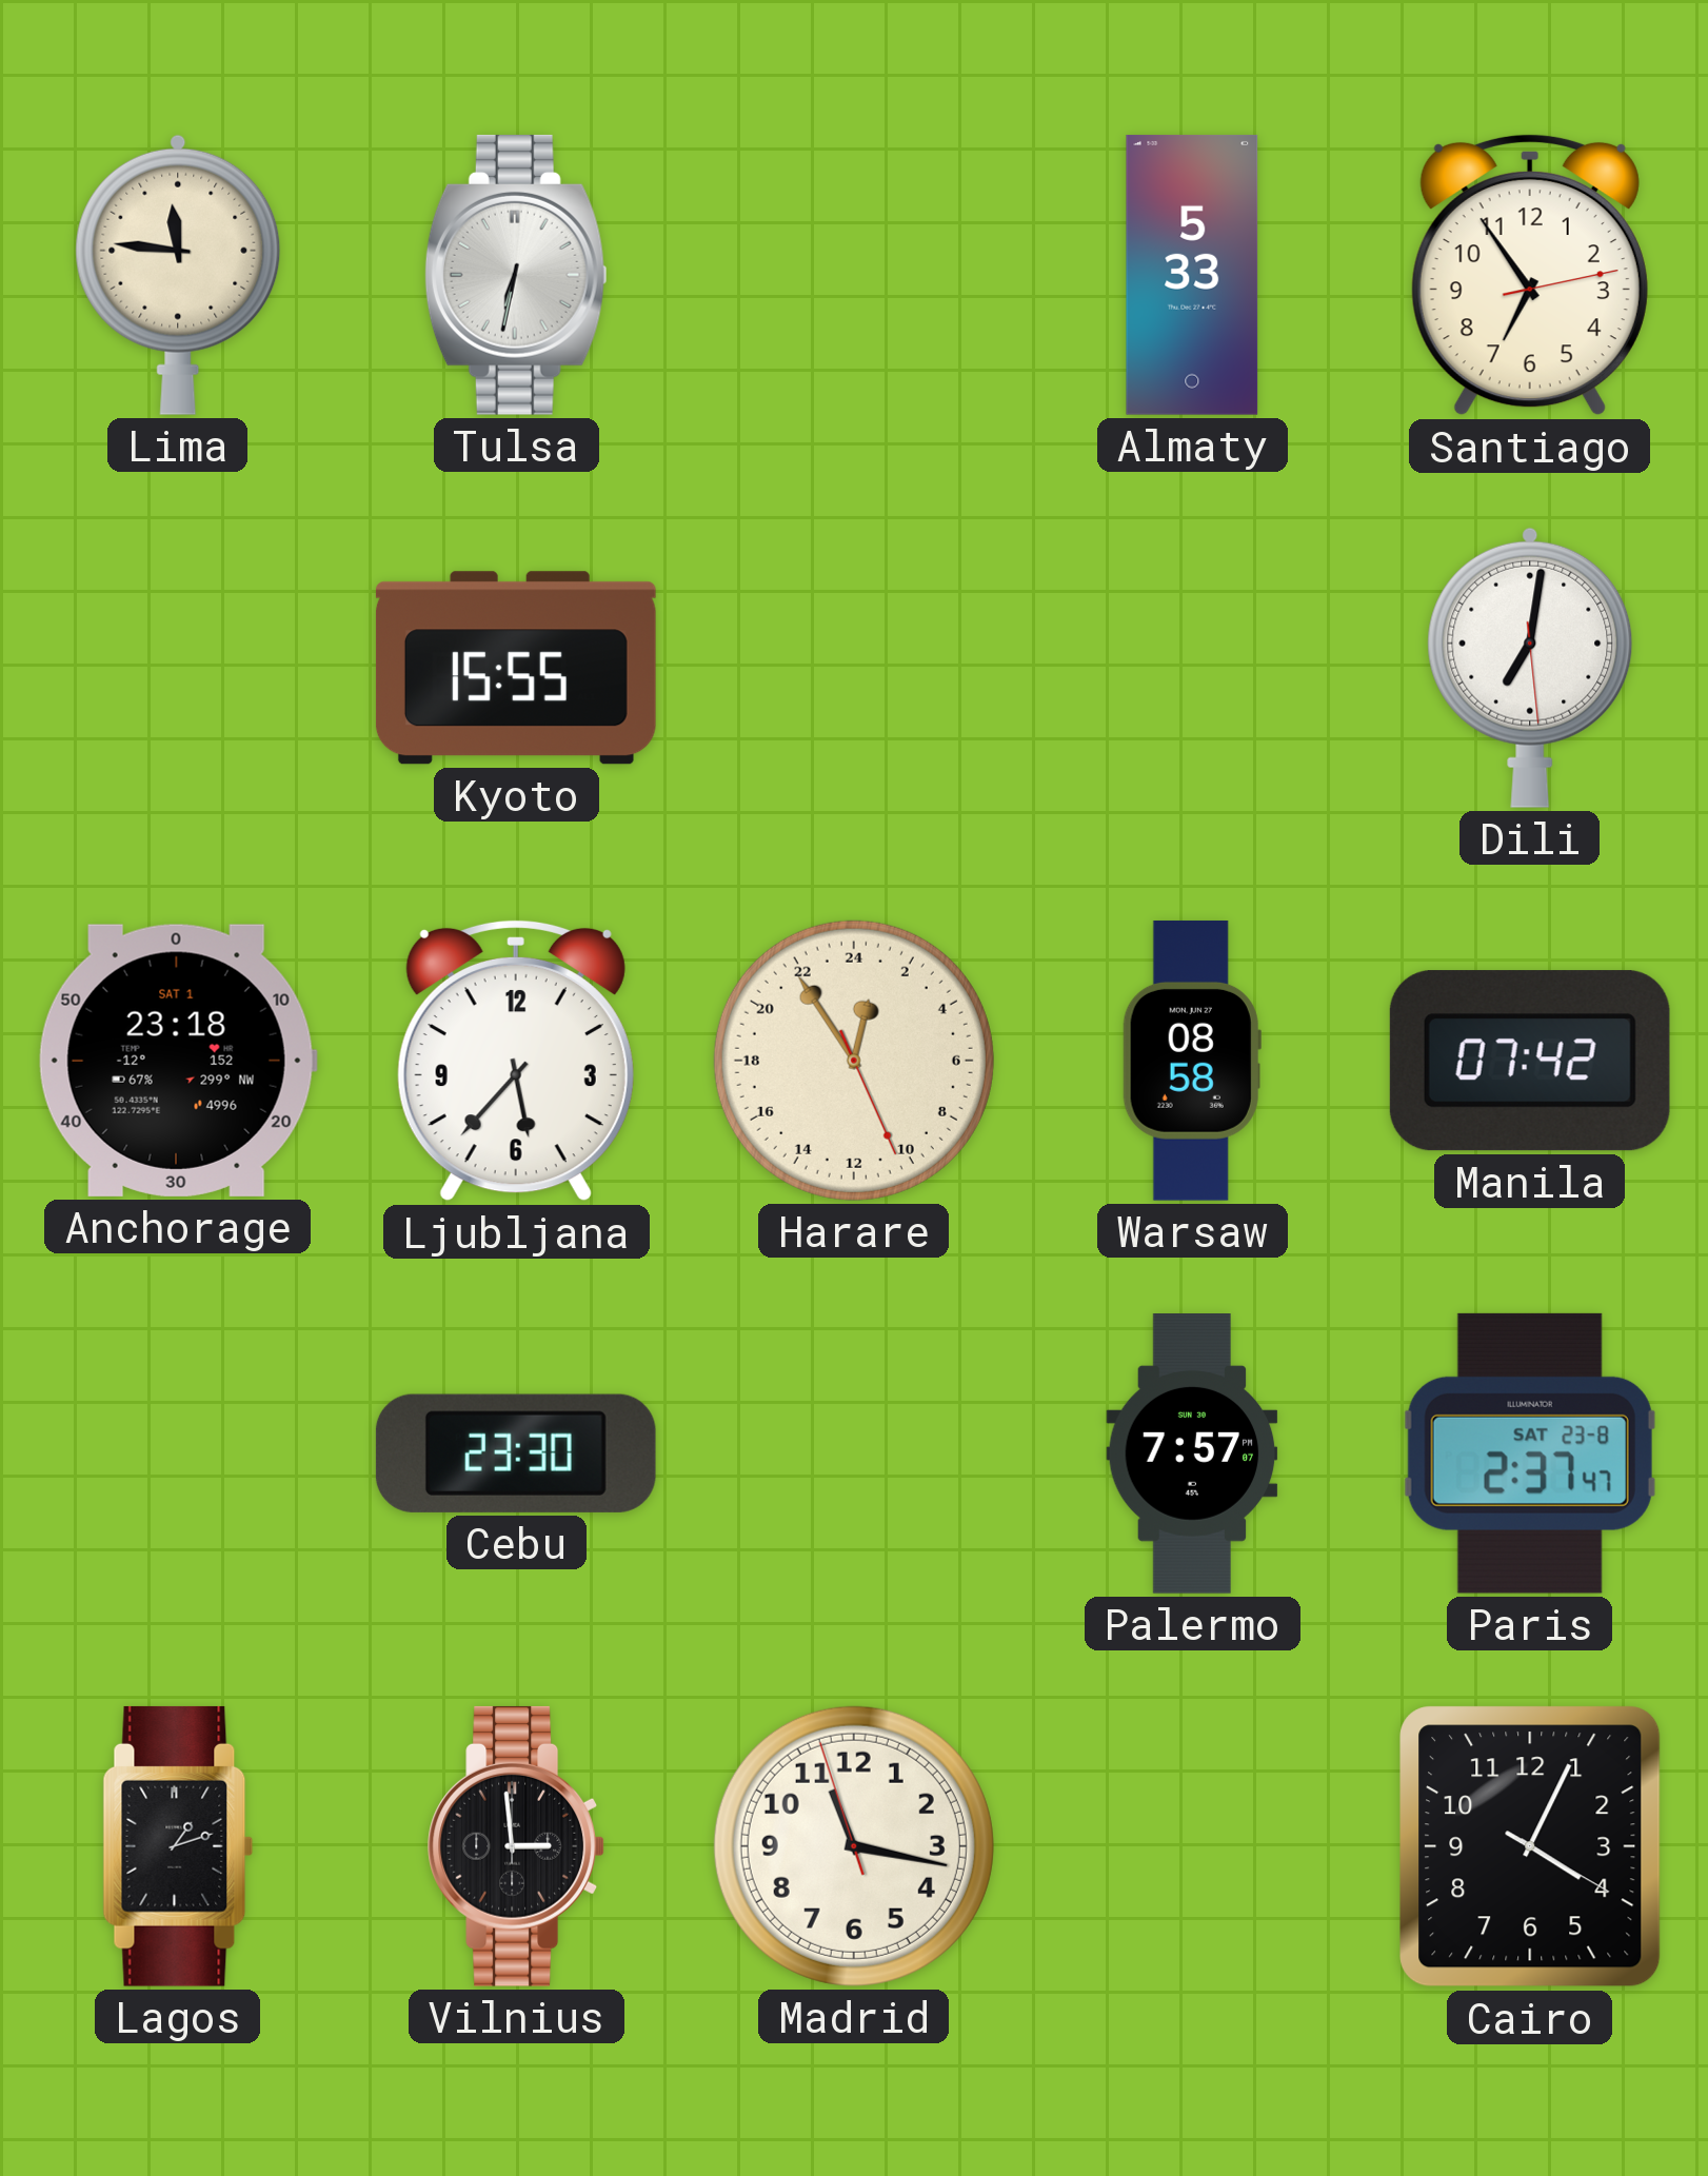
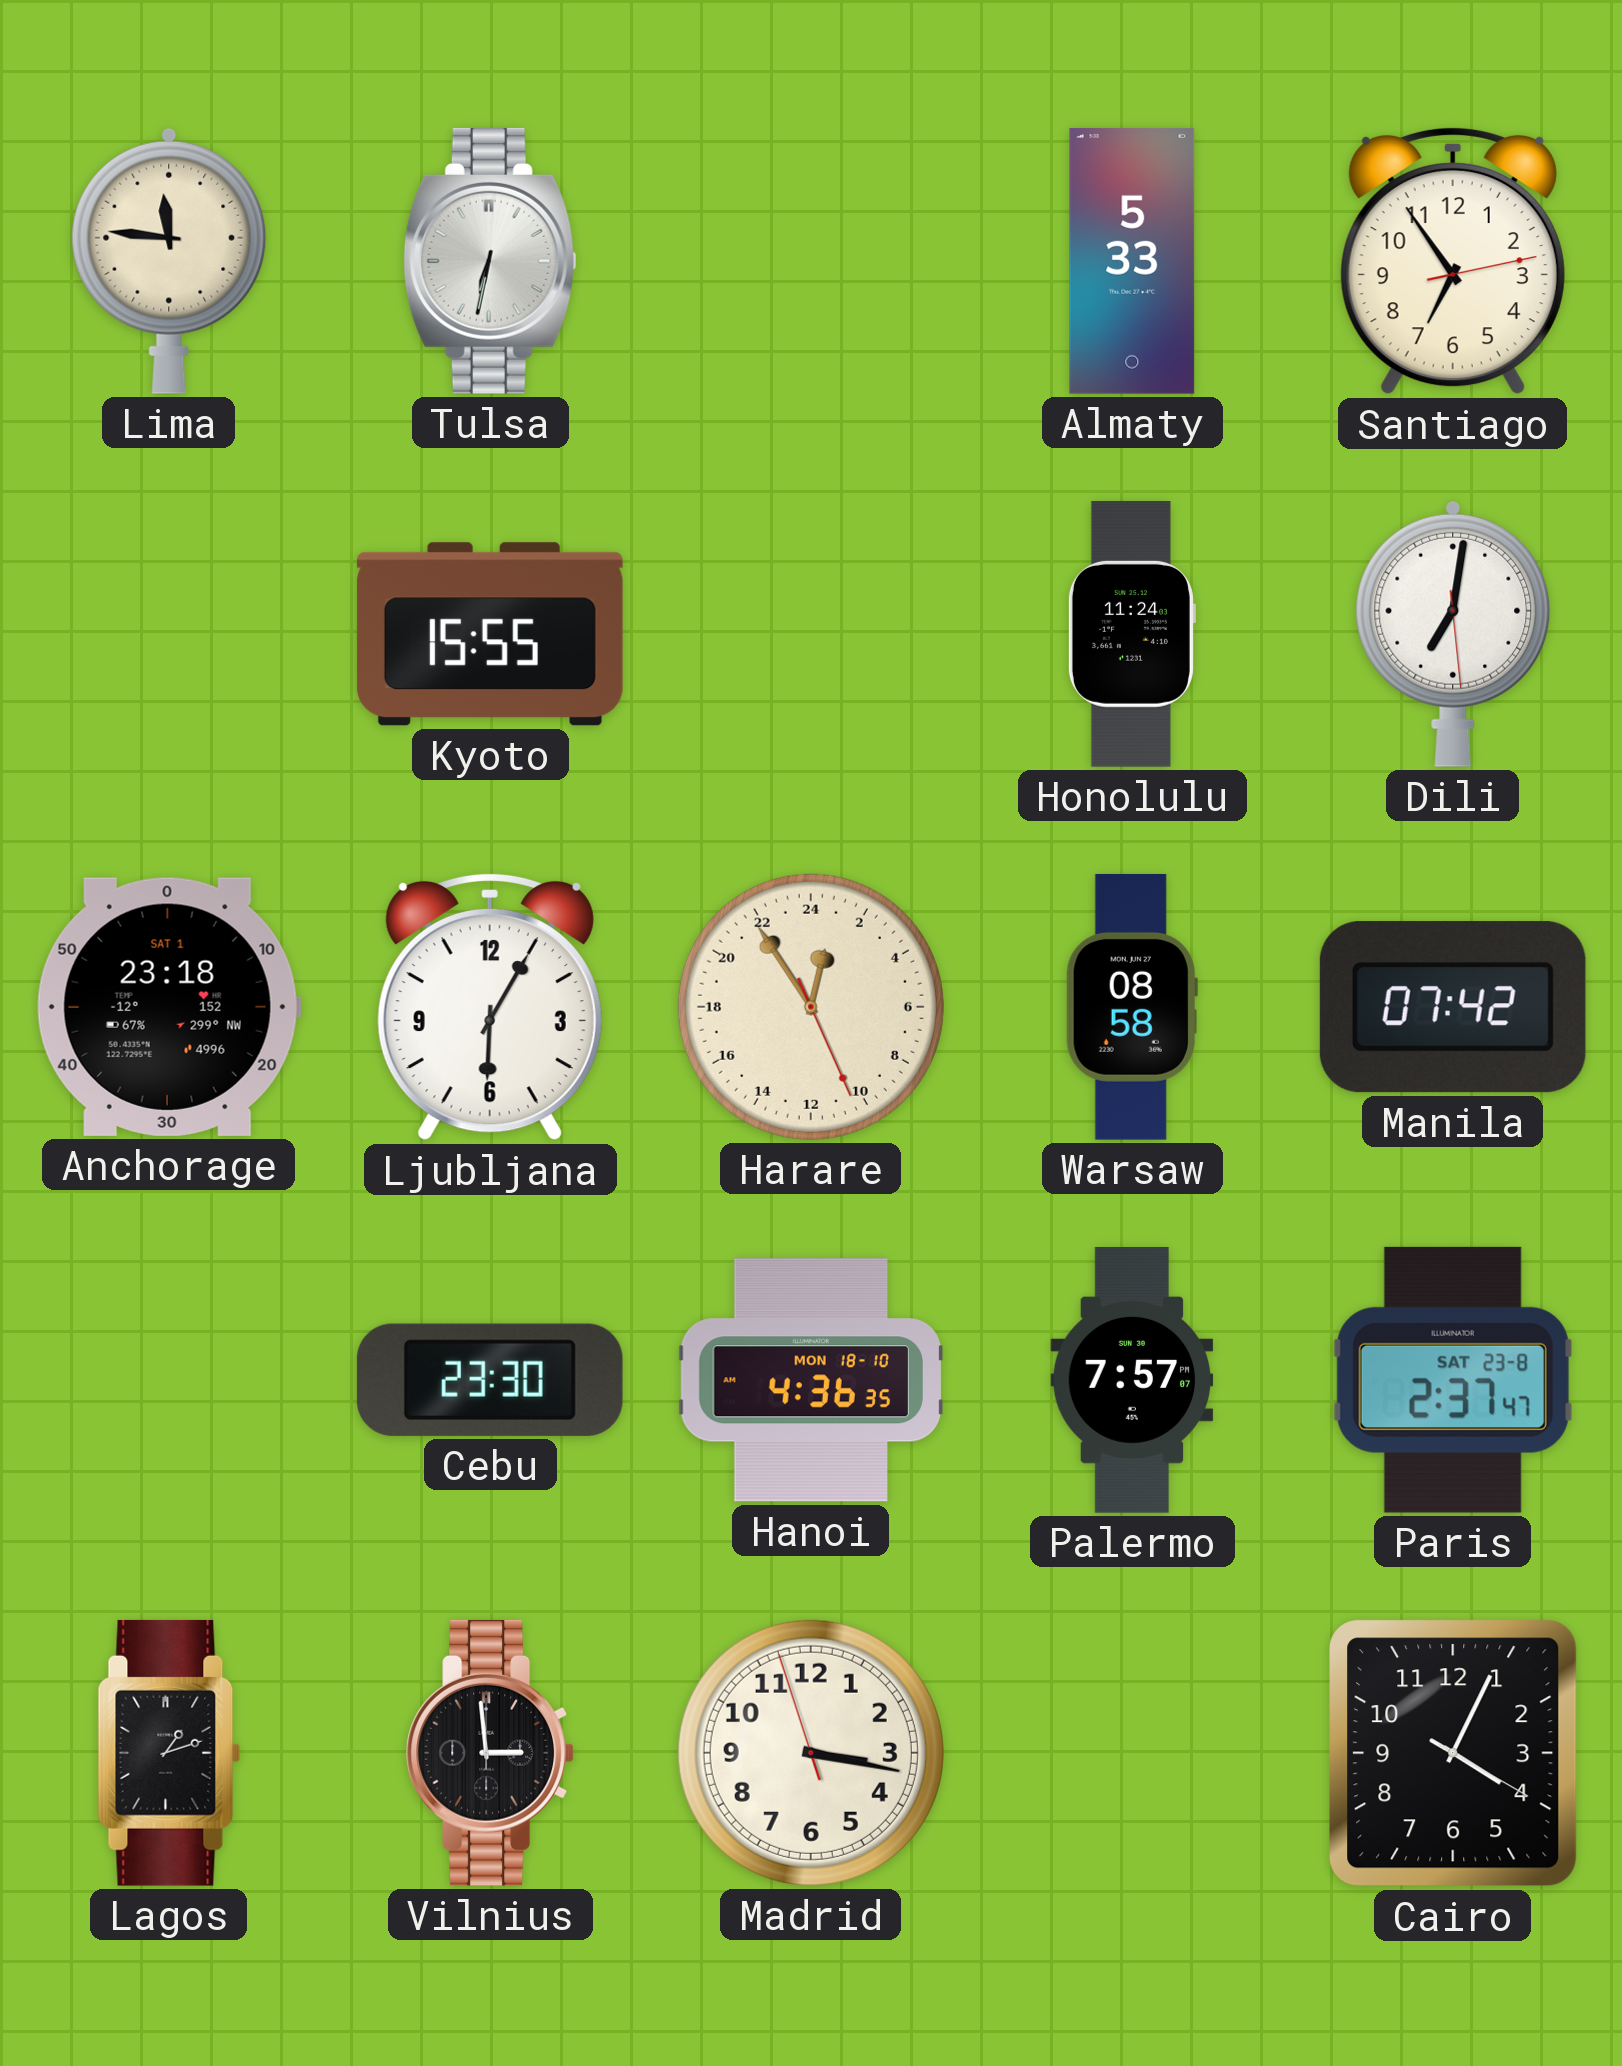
Honolulu: none -> 11:24 (1131, 635)
Ljubljana: 5:37 -> 6:05 (490, 1007)
Hanoi: none -> 4:36 (811, 1380)
Madrid: 11:16 -> 3:16 (811, 1753)
